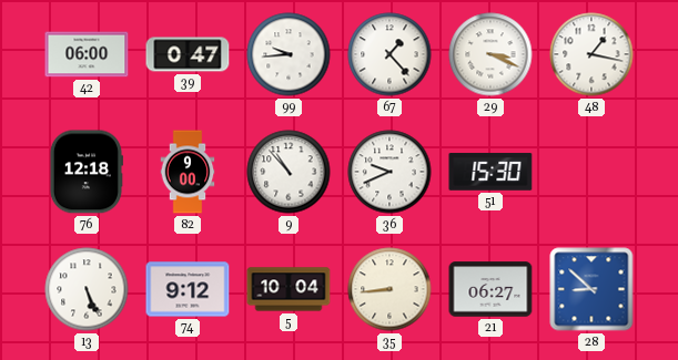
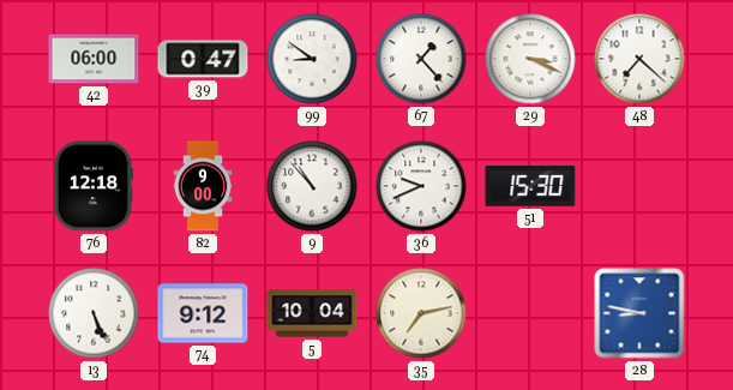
99: 9:44 -> 8:51 (312, 59)
48: 1:17 -> 7:22 (639, 59)
35: 8:44 -> 7:13 (421, 313)
21: 06:27 -> none (490, 289)
28: 8:52 -> 8:47 (639, 313)
